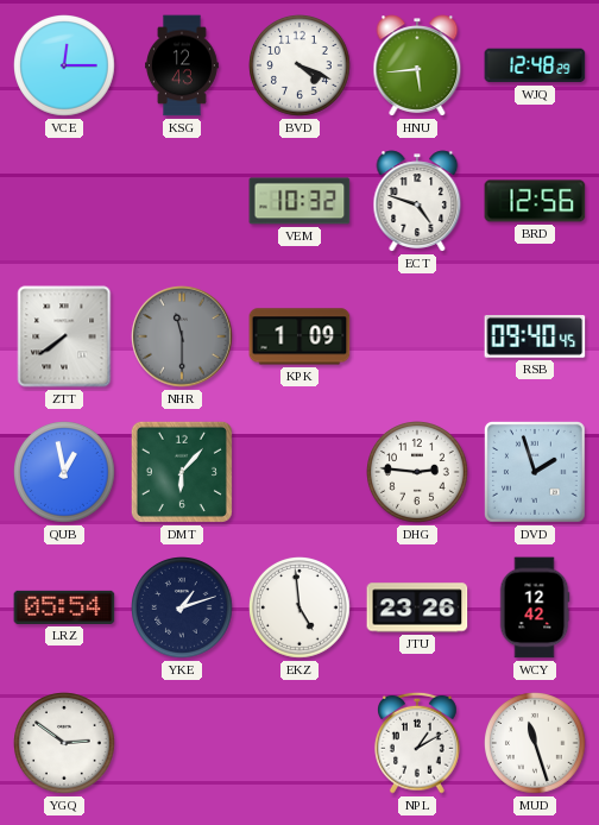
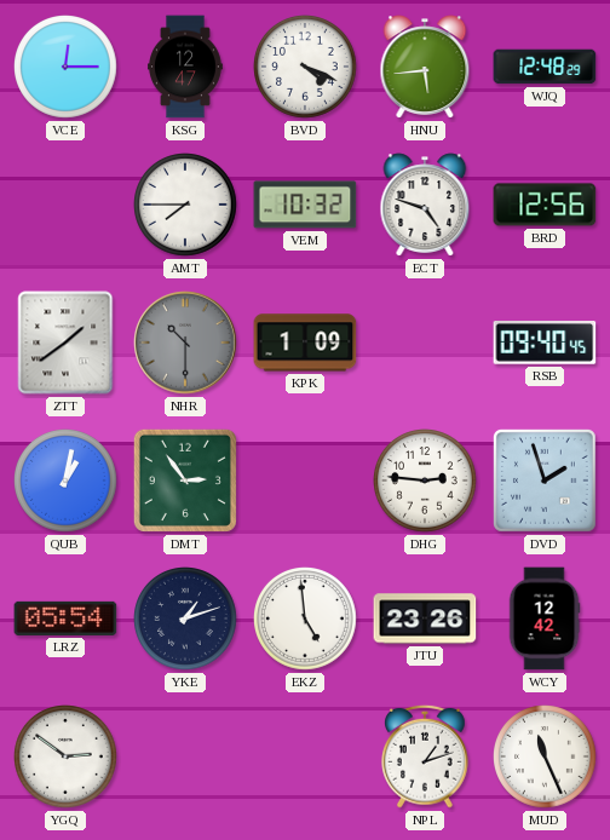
KSG: 12:43 -> 12:47 (186, 67)
AMT: none -> 7:45 (186, 206)
ZTT: 7:39 -> 1:39 (65, 343)
NHR: 11:30 -> 10:30 (185, 343)
QUB: 12:58 -> 1:02 (67, 482)
DMT: 6:07 -> 2:54 (185, 481)
NPL: 1:10 -> 1:12 (426, 756)
MUD: 11:27 -> 11:26 (546, 758)
